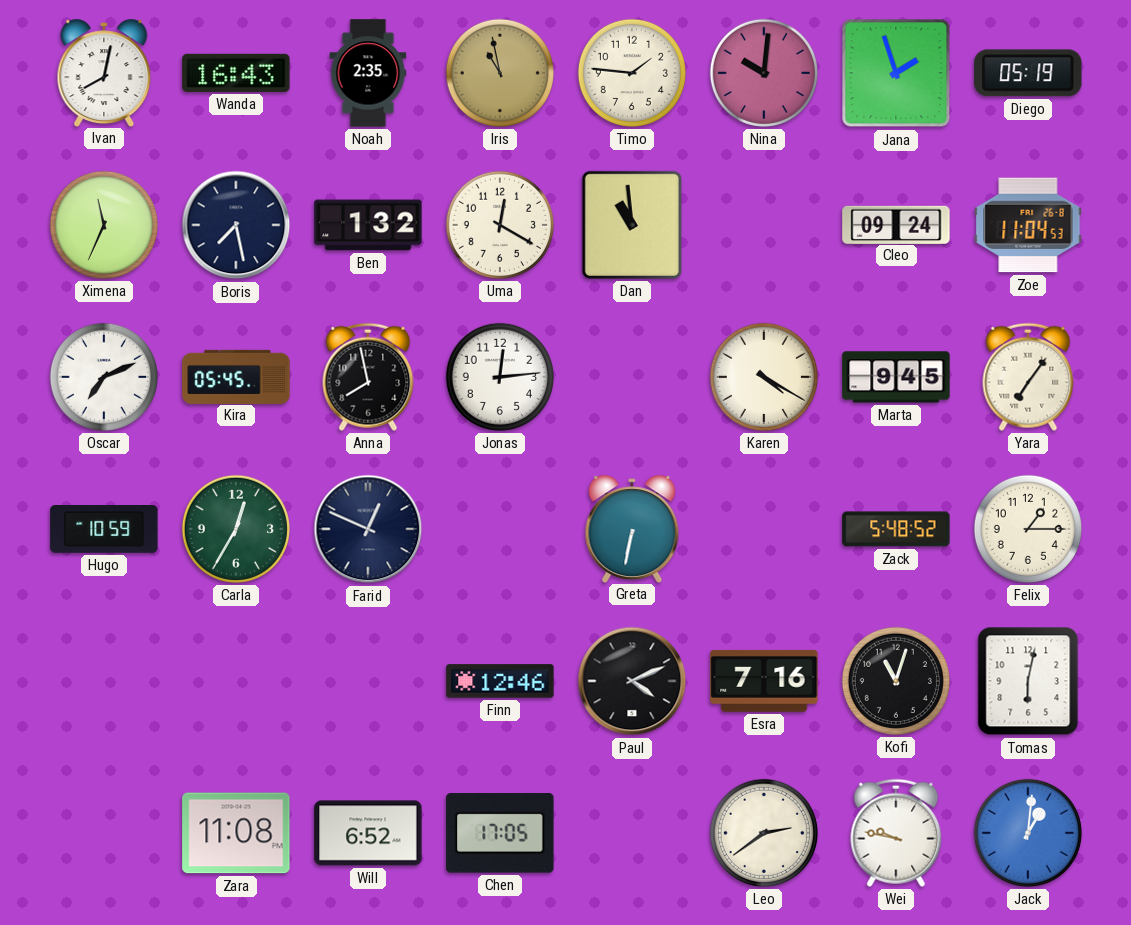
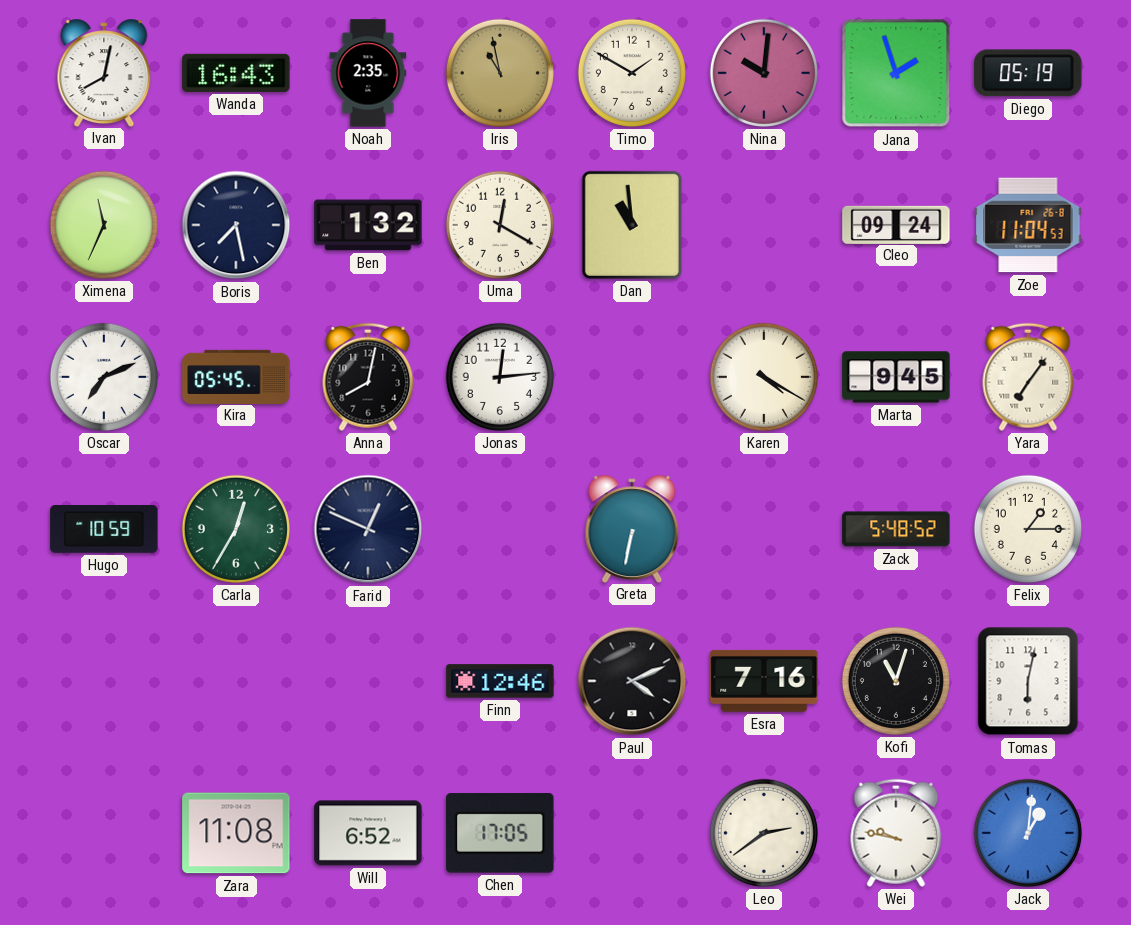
Timo: 1:46 -> 1:50 (632, 73)
Anna: 7:58 -> 8:02 (368, 377)
